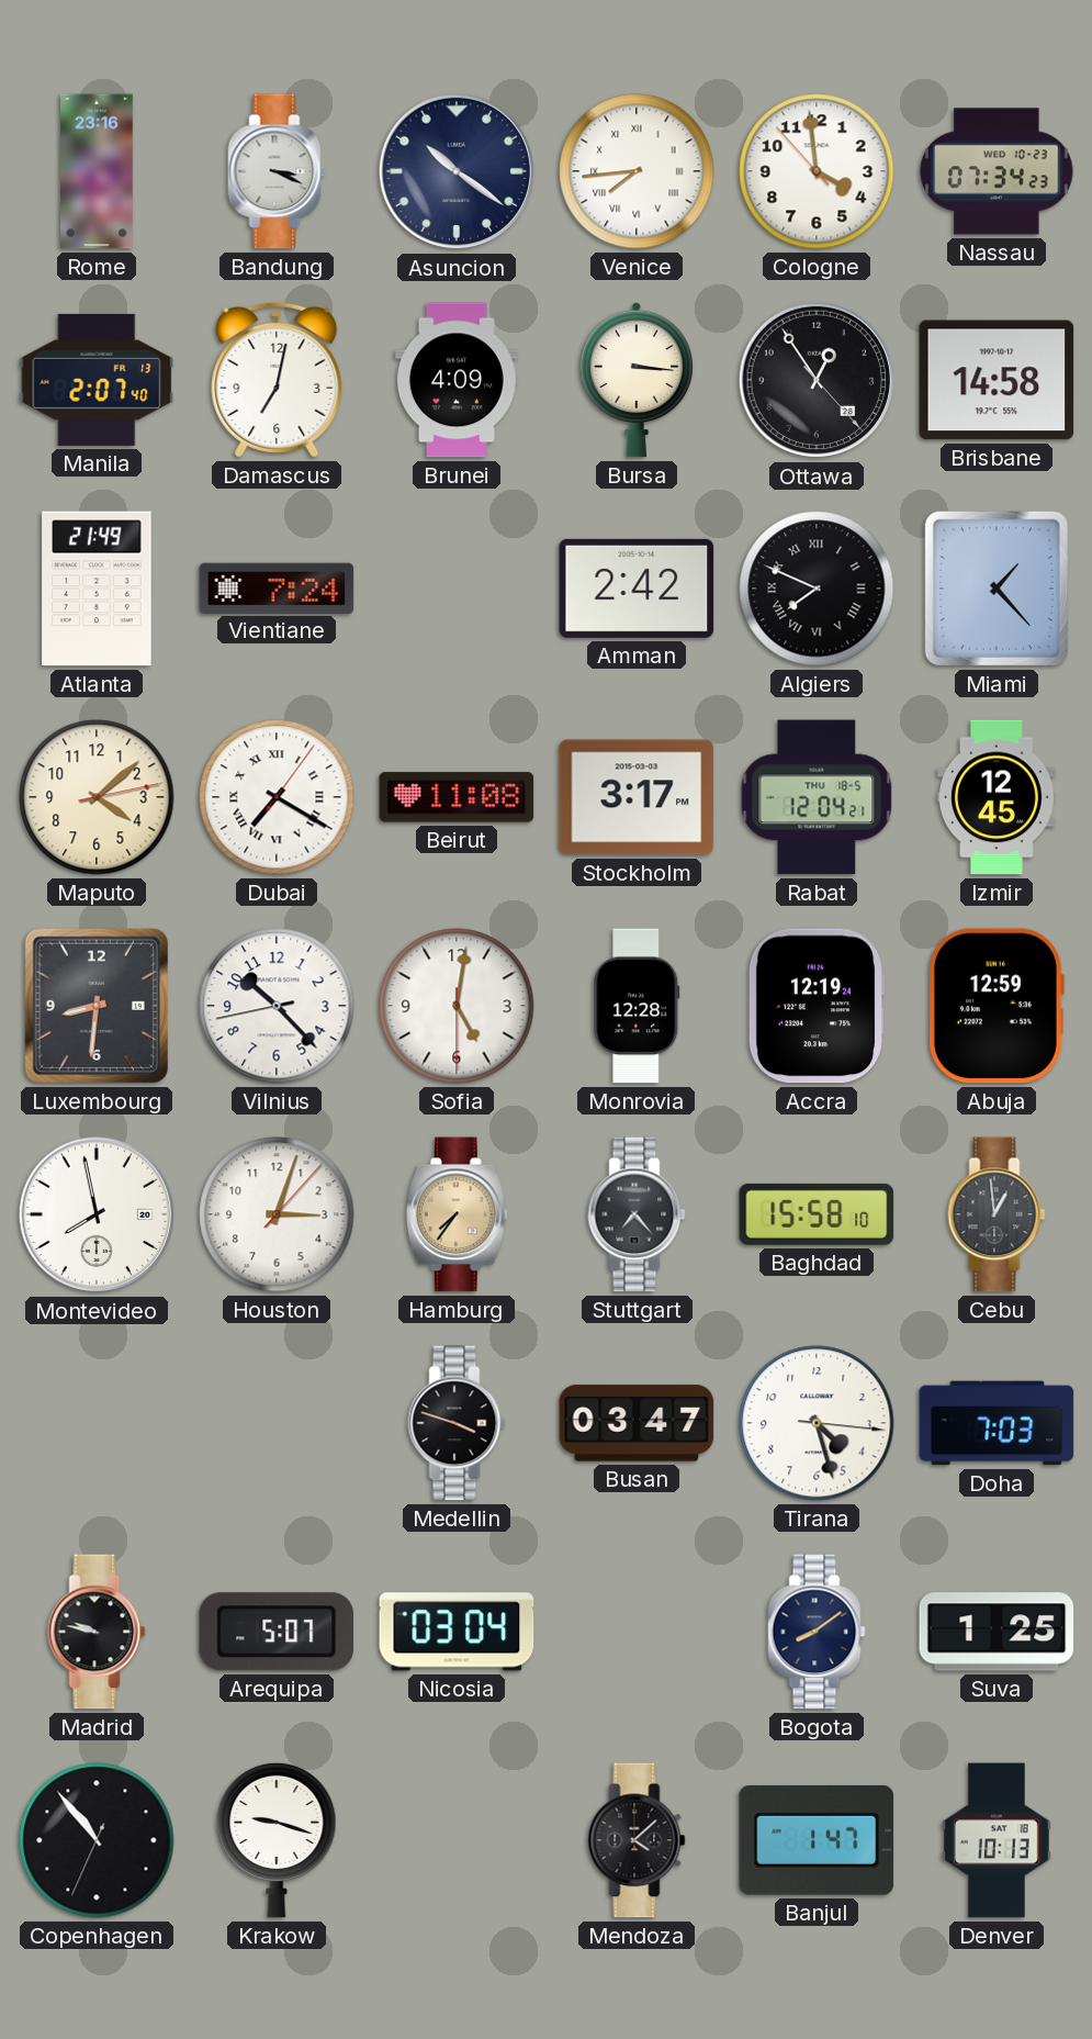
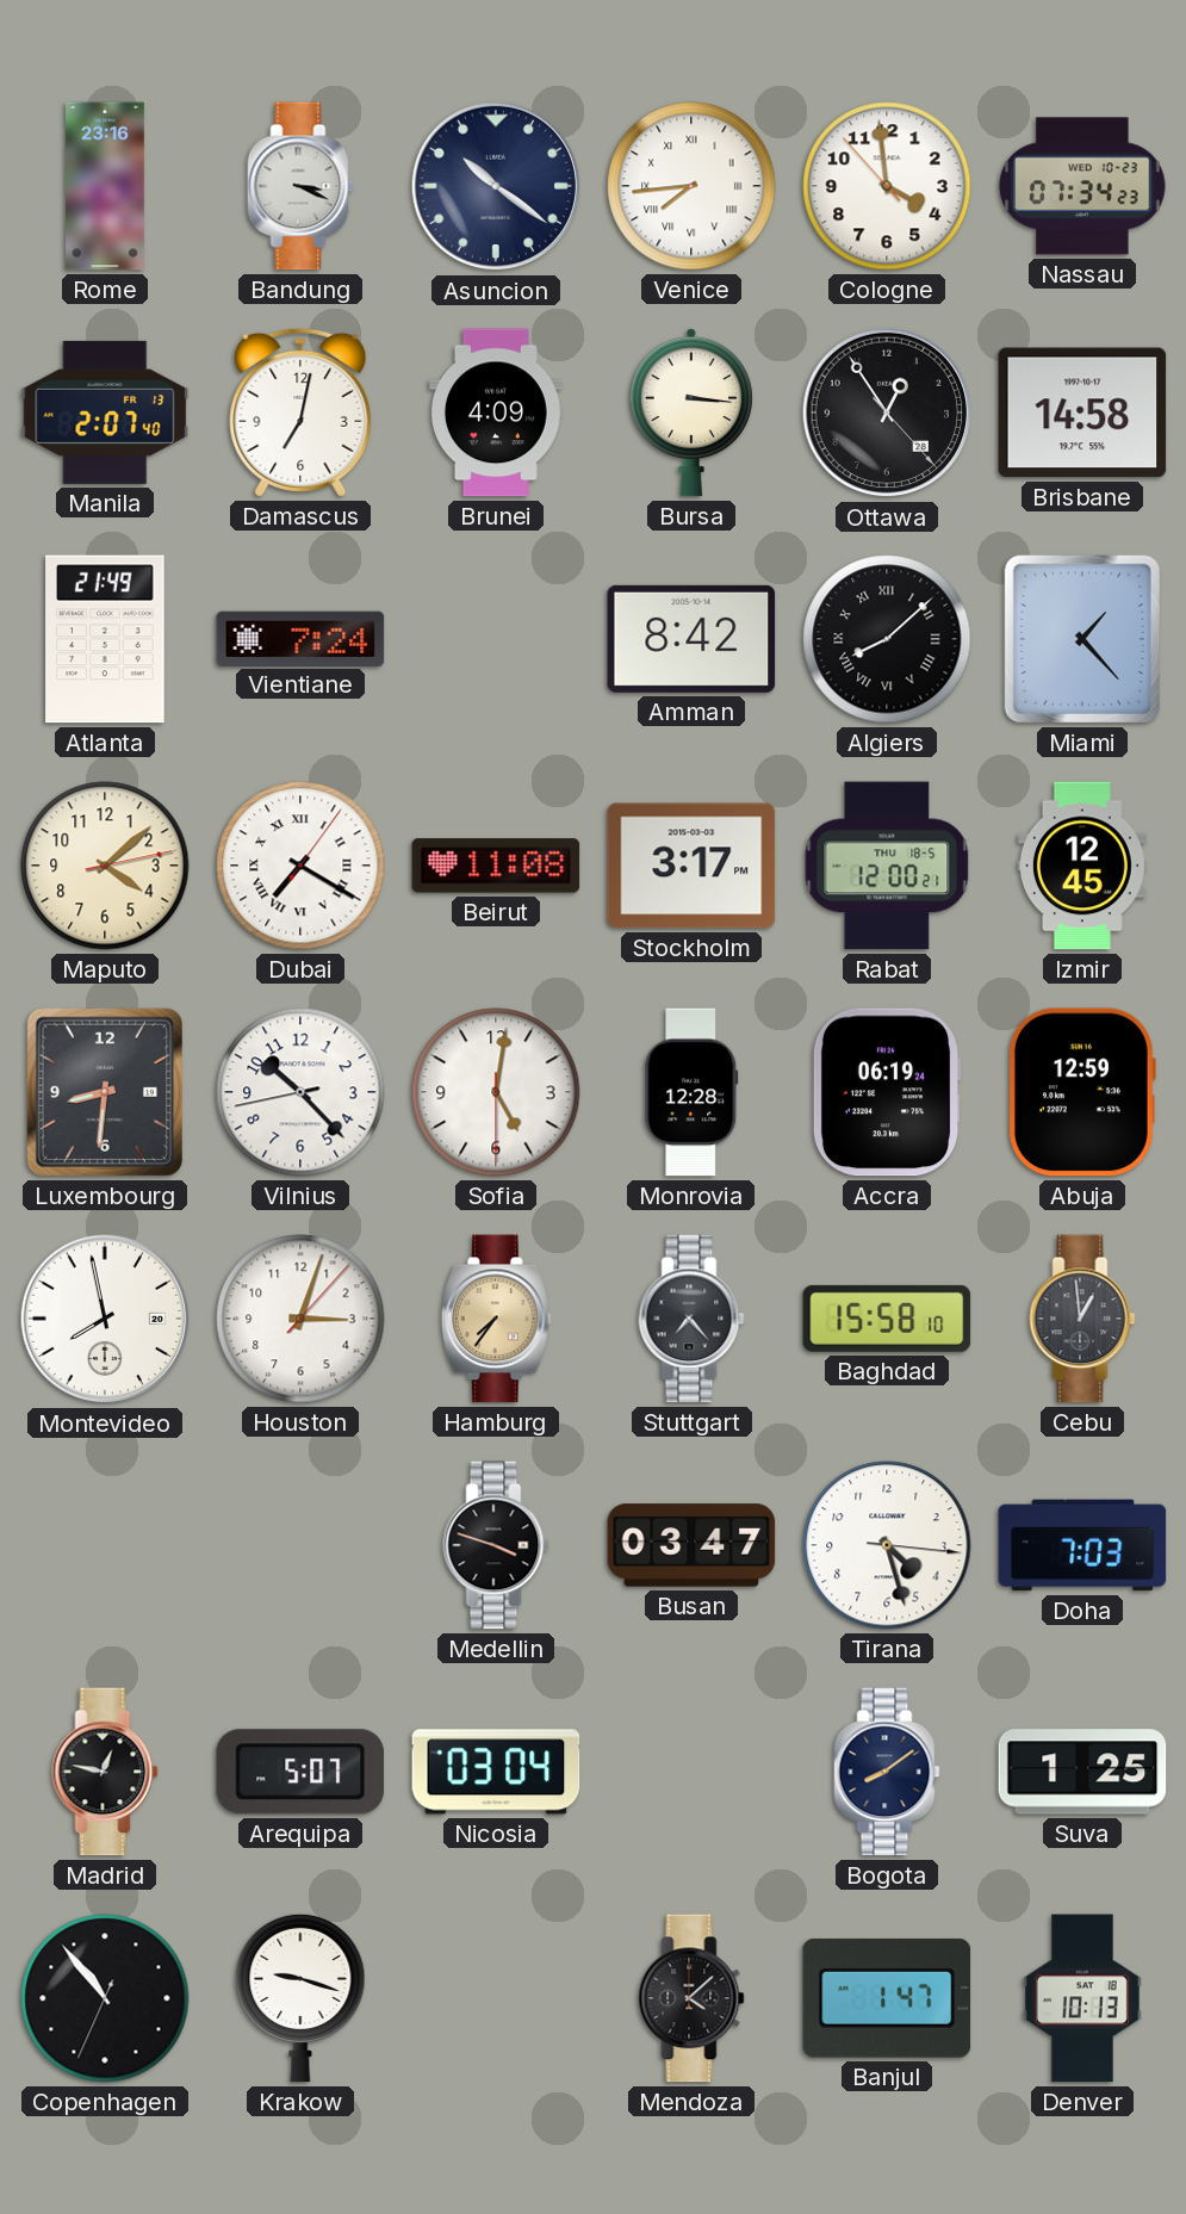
Amman: 2:42 -> 8:42 (691, 639)
Algiers: 7:49 -> 8:08 (887, 639)
Rabat: 12:04 -> 12:00 (887, 866)
Accra: 12:19 -> 06:19 (886, 1092)
Madrid: 9:47 -> 12:47 (105, 1772)
